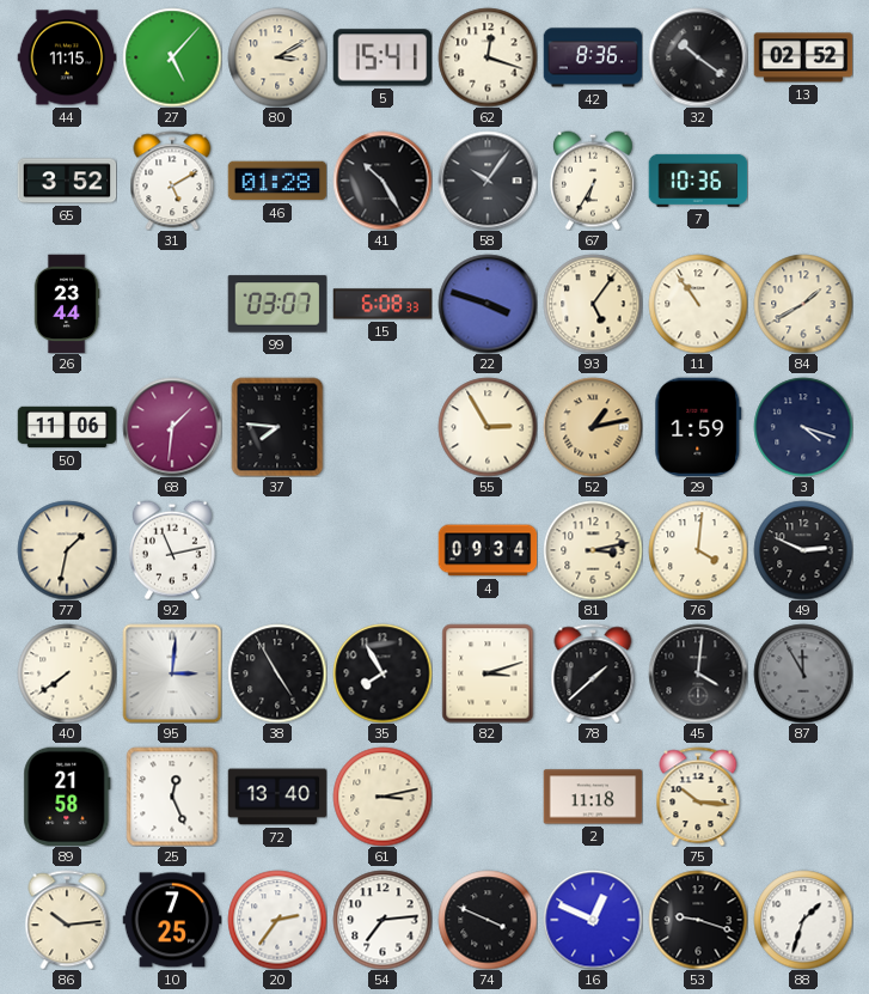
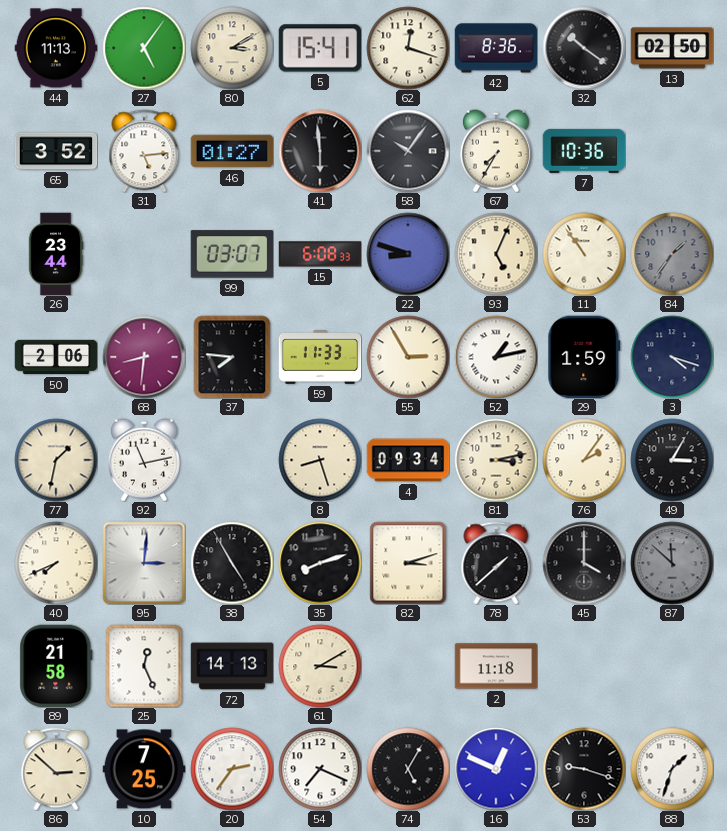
44: 11:15 -> 11:13 (56, 48)
27: 5:07 -> 5:06 (144, 48)
13: 02:52 -> 02:50 (672, 48)
31: 5:10 -> 5:14 (144, 151)
46: 01:28 -> 01:27 (232, 151)
41: 10:25 -> 5:59 (320, 151)
67: 6:35 -> 7:35 (496, 151)
22: 3:48 -> 8:48 (408, 254)
93: 5:06 -> 5:04 (496, 254)
84: 1:40 -> 1:36 (672, 254)
84 dial: cream -> grey (672, 254)
50: 11:06 -> 2:06 (56, 357)
68: 1:31 -> 8:31 (144, 357)
59: none -> 11:33 (320, 358)
52 dial: champagne -> white (496, 357)
8: none -> 8:27 (320, 460)
76: 4:01 -> 2:06 (584, 460)
49: 2:49 -> 3:05 (672, 460)
40: 7:39 -> 7:41 (56, 563)
35: 7:55 -> 8:12 (320, 563)
45: 4:01 -> 4:00 (584, 563)
87: 11:55 -> 11:52 (672, 563)
72: 13:40 -> 14:13 (232, 666)
61: 3:13 -> 3:10 (320, 666)
75: 10:16 -> none (698, 797)
86: 10:14 -> 2:52 (56, 769)
54: 7:14 -> 7:19 (320, 769)
74: 3:49 -> 5:05 (408, 769)
